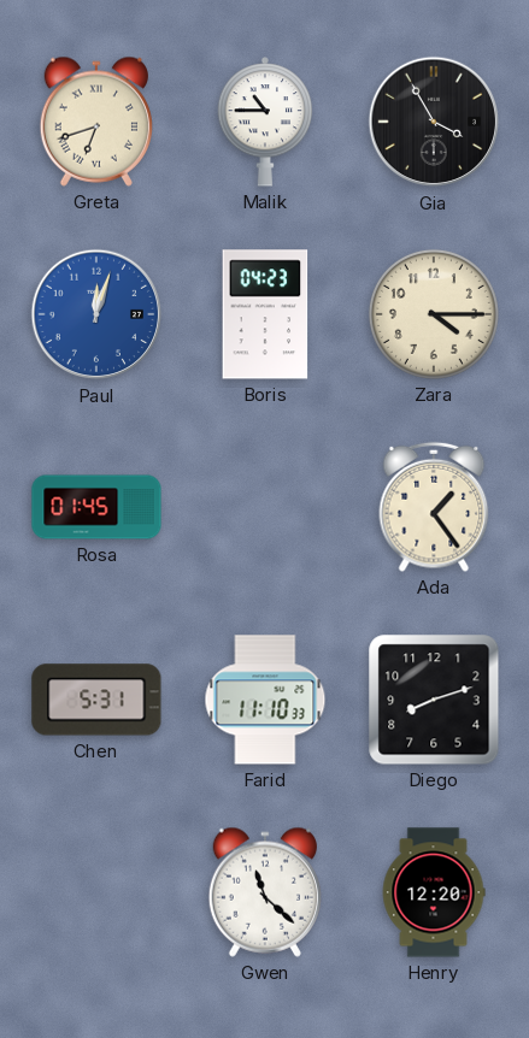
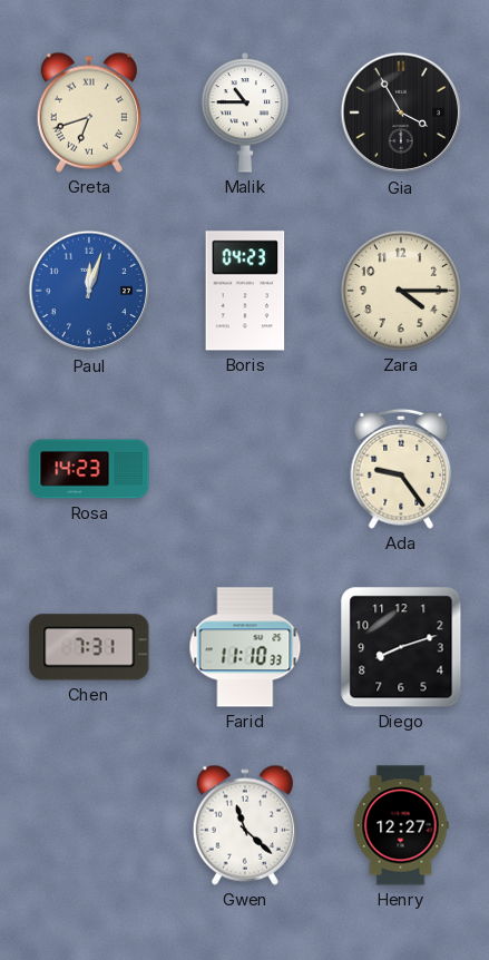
Rosa: 01:45 -> 14:23 (89, 469)
Ada: 1:24 -> 9:24 (401, 469)
Chen: 5:31 -> 7:31 (89, 647)
Henry: 12:20 -> 12:27 (401, 825)
